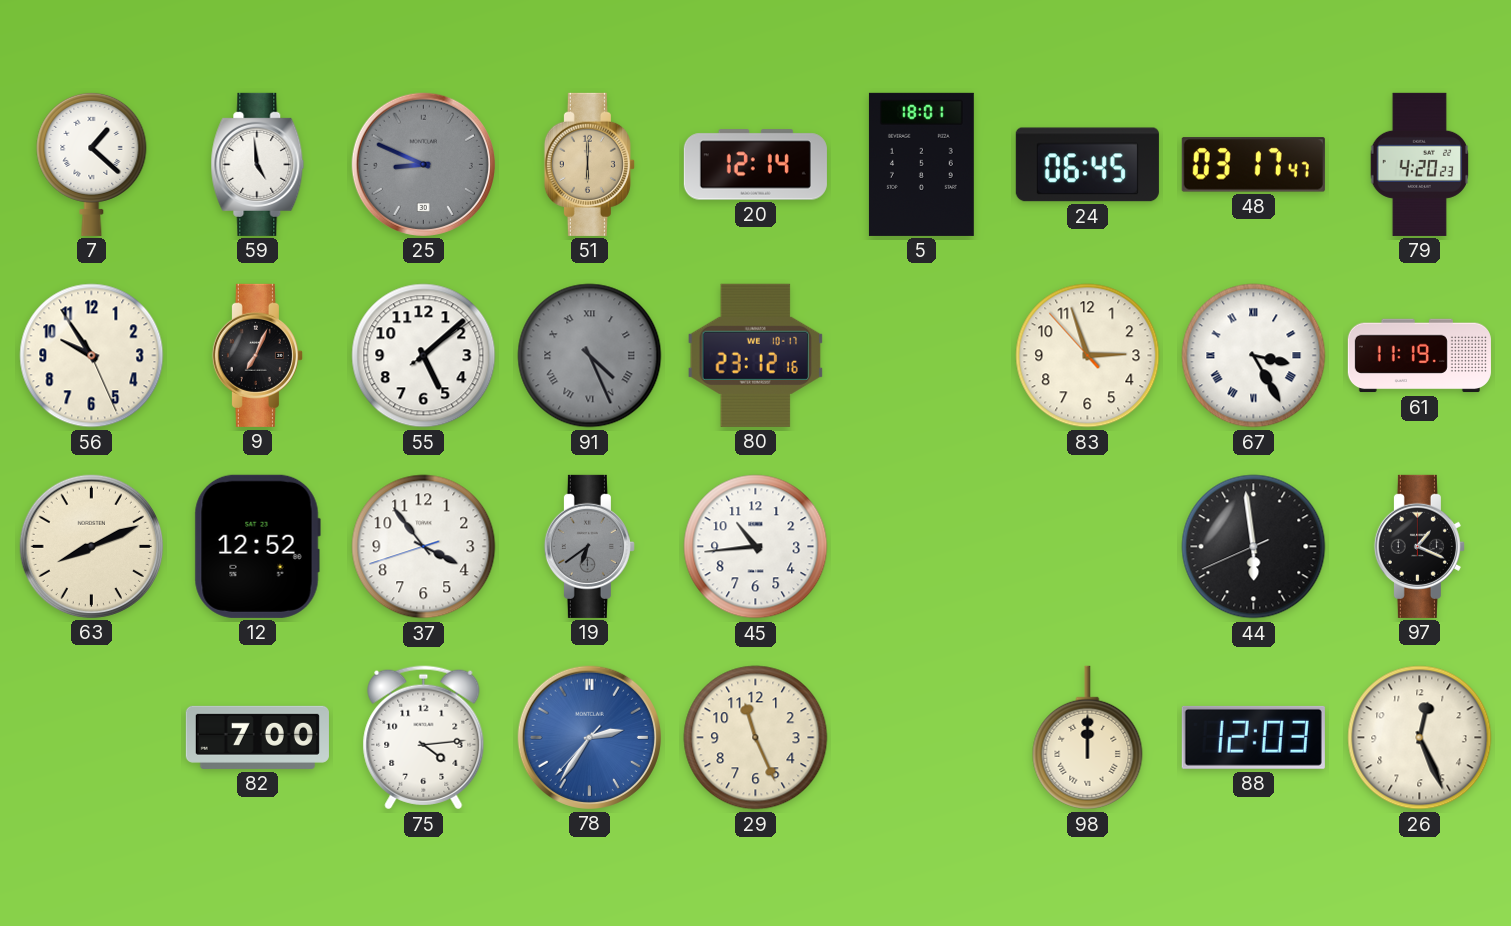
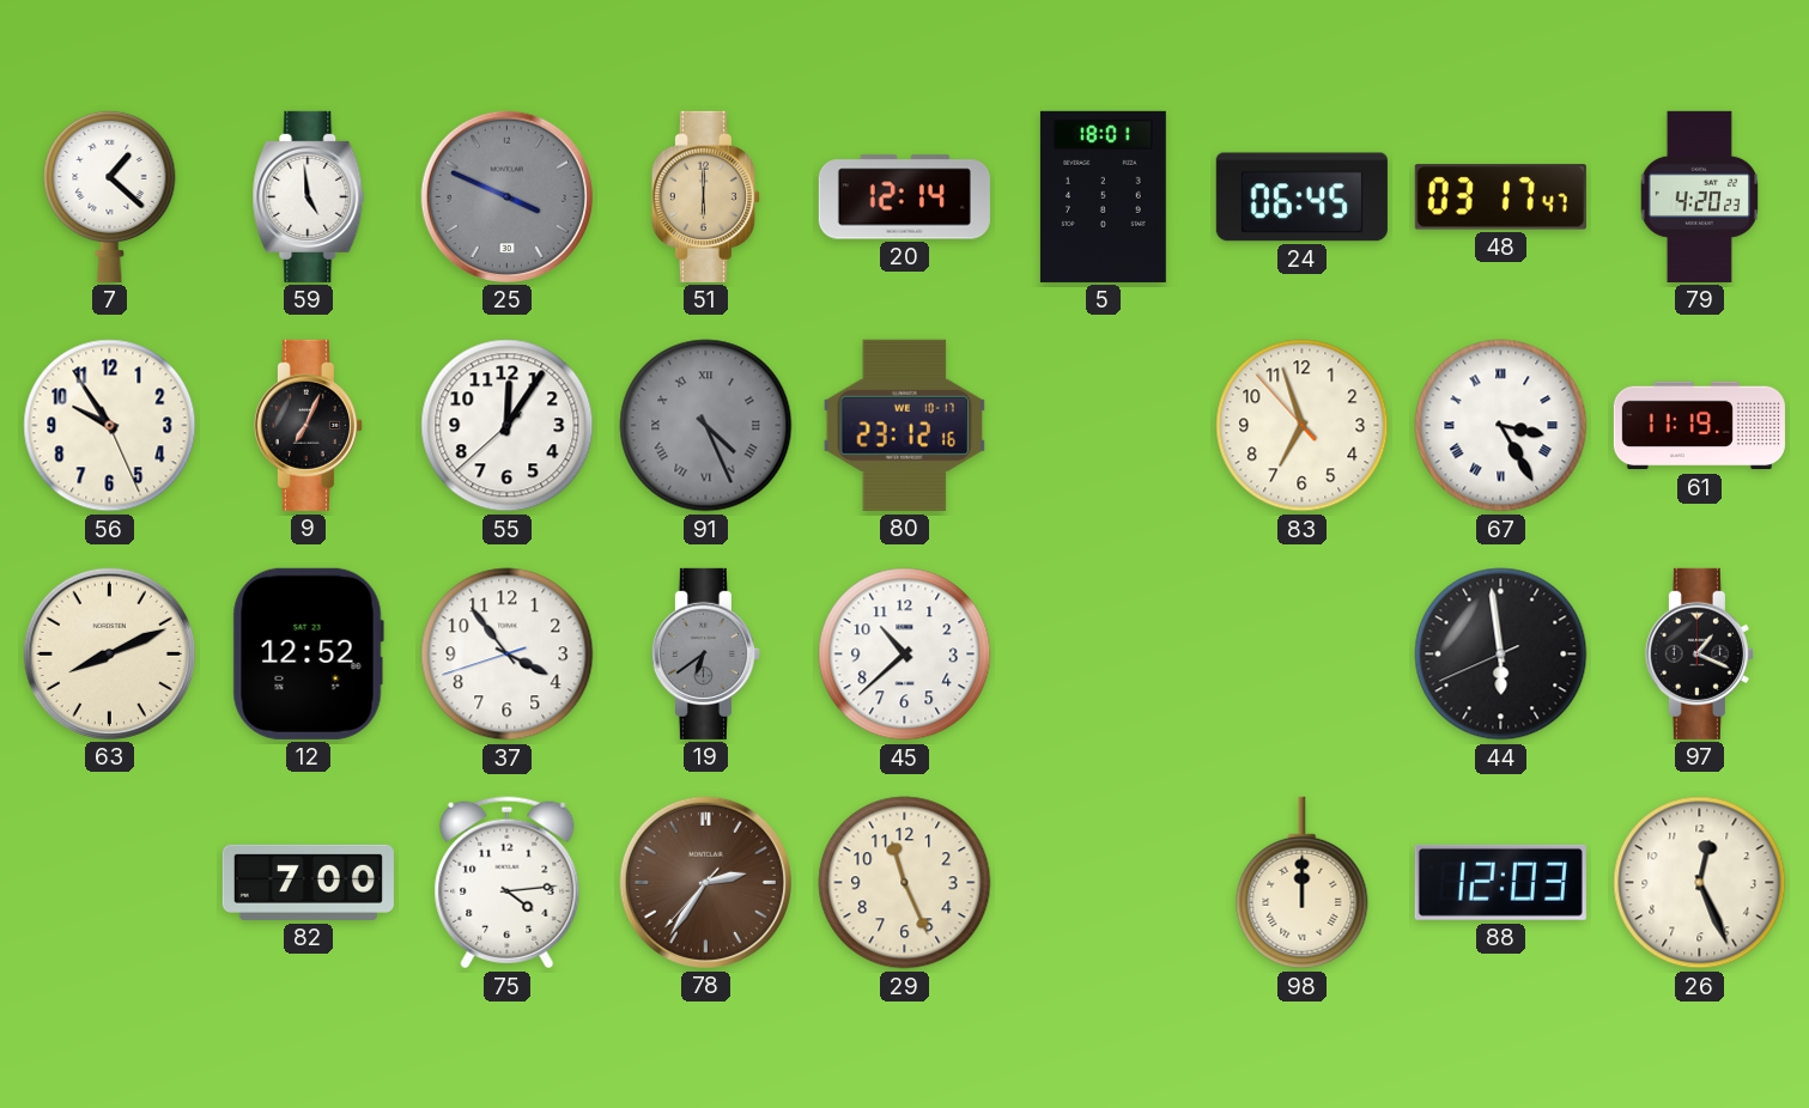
25: 8:49 -> 3:49 (506, 196)
55: 5:08 -> 12:05 (508, 426)
83: 2:56 -> 6:56 (1303, 426)
45: 10:44 -> 10:38 (905, 655)
78 dial: blue -> brown (705, 882)
